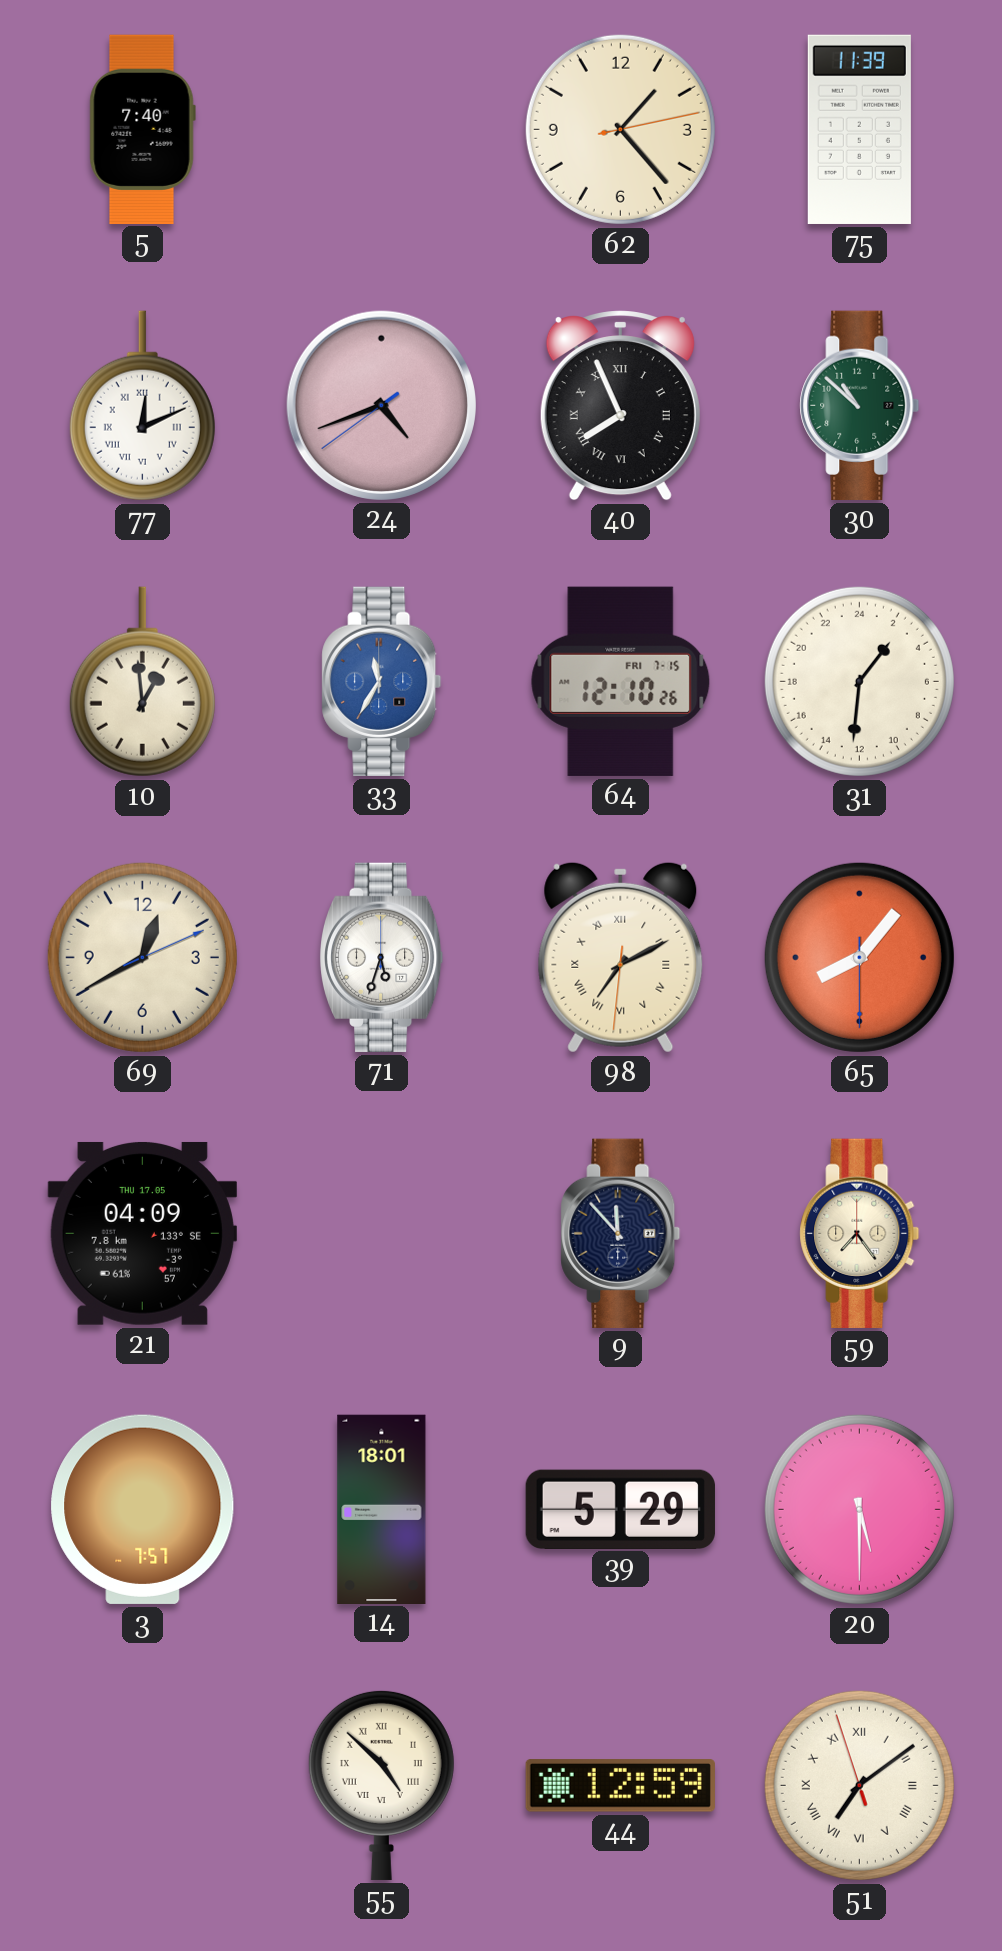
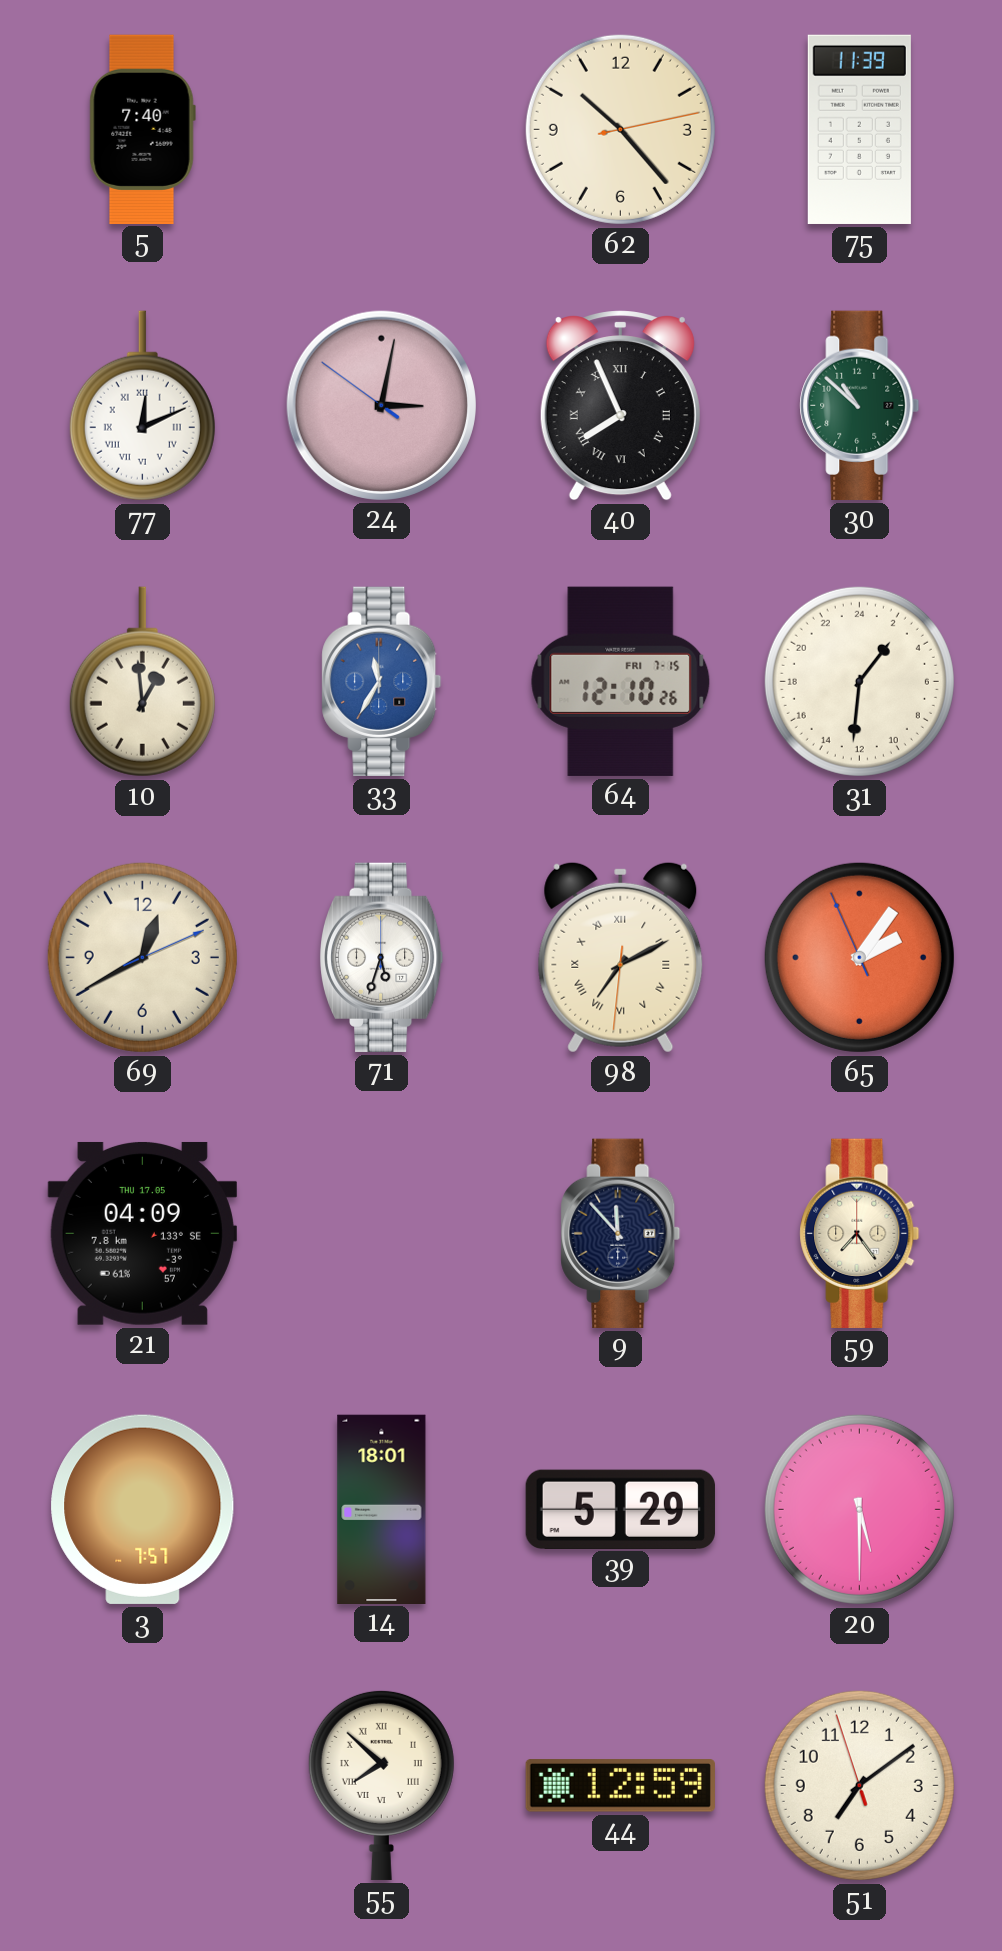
62: 1:23 -> 10:23 (620, 129)
24: 4:41 -> 3:01 (381, 405)
65: 8:06 -> 2:05 (859, 957)
55: 4:52 -> 7:52 (381, 1785)
51 numerals: Roman -> Arabic (859, 1785)
